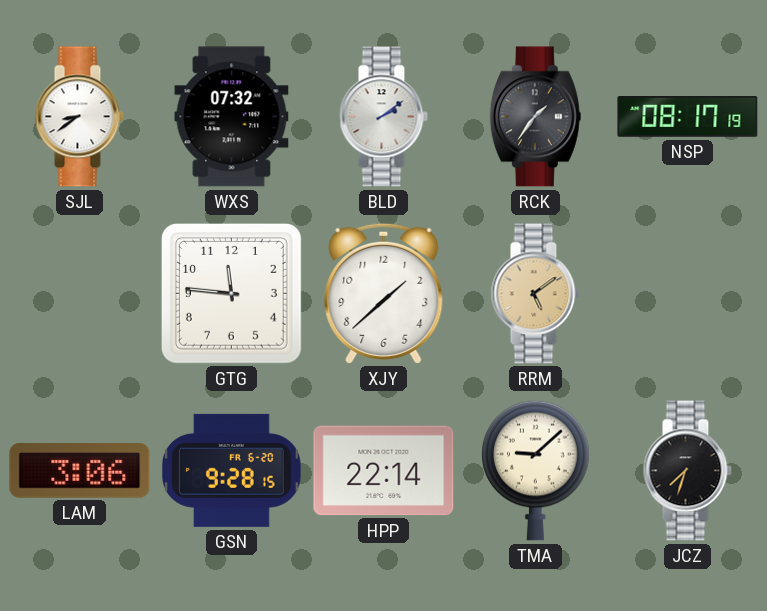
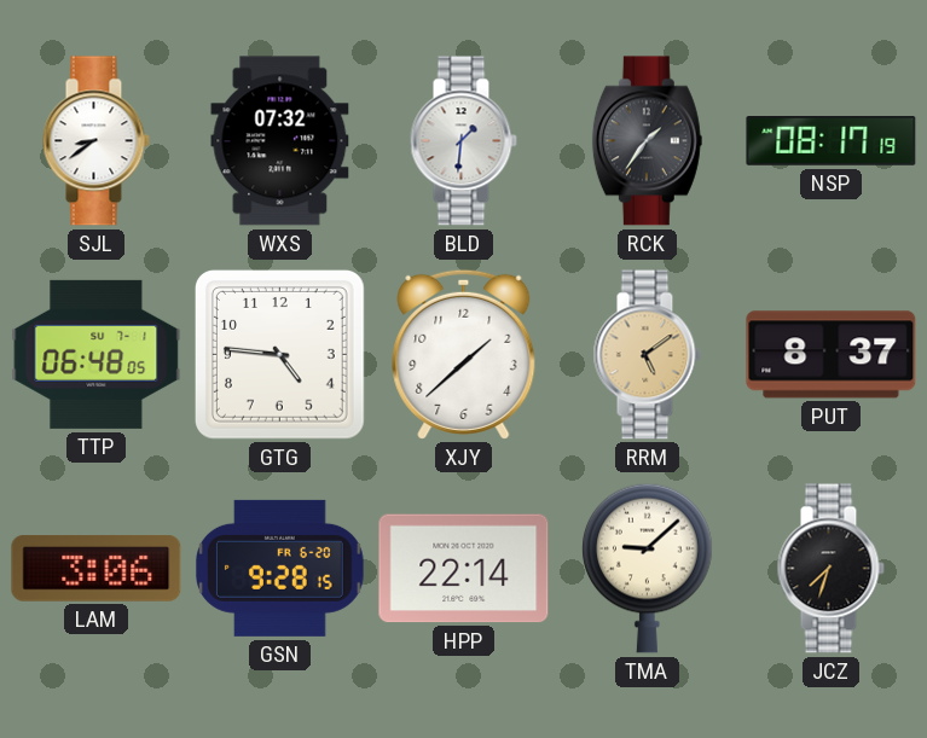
BLD: 2:09 -> 1:31 (463, 141)
TTP: none -> 06:48 (97, 354)
GTG: 11:46 -> 4:46 (279, 354)
PUT: none -> 8:37 (832, 355)
